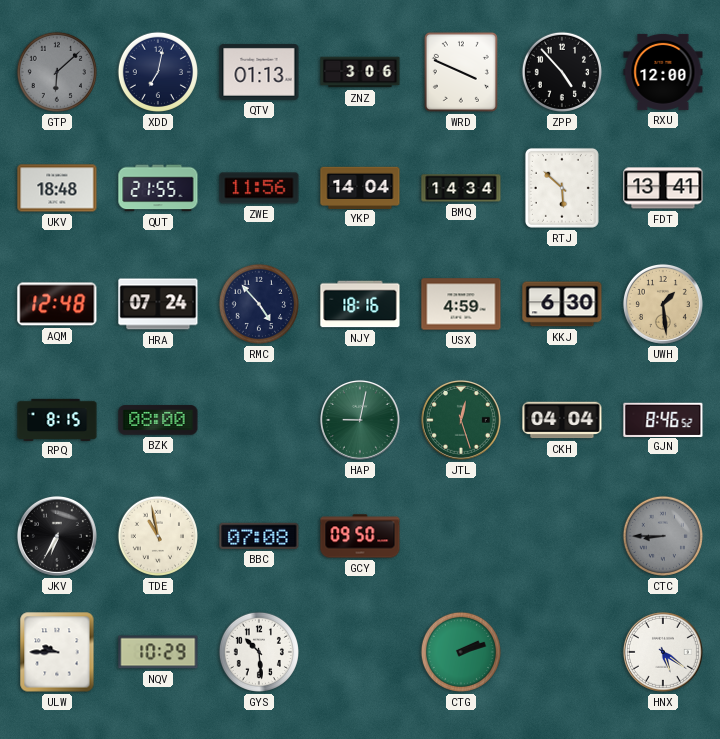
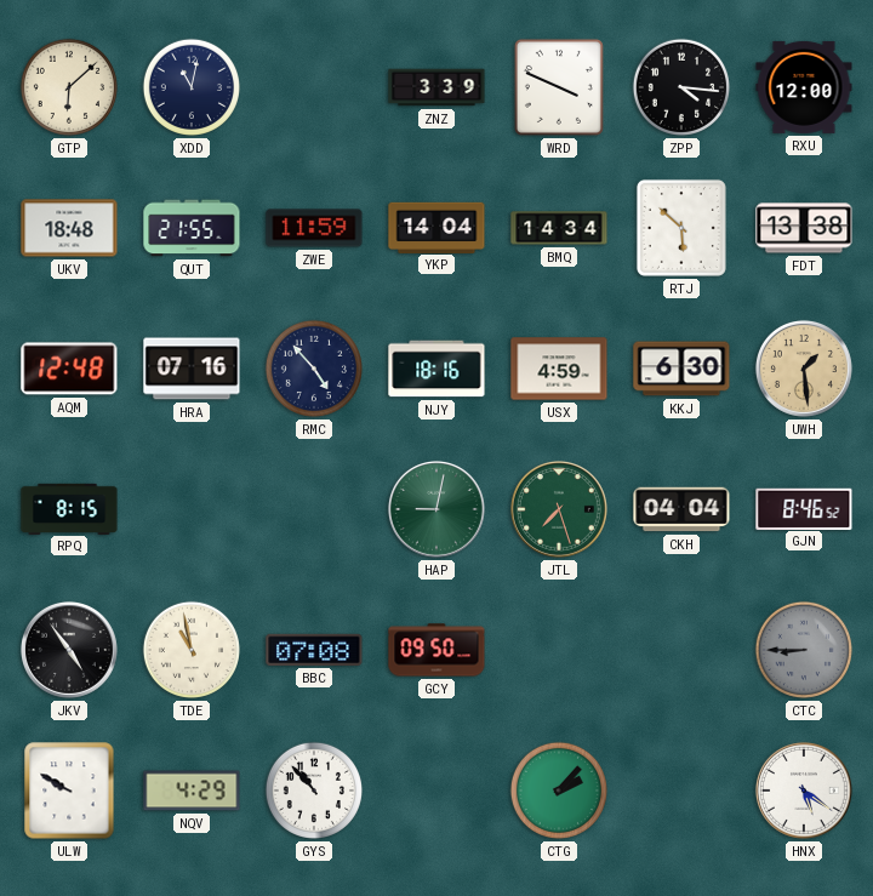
GTP dial: grey -> cream (69, 87)
XDD: 7:02 -> 11:02 (192, 87)
QTV: 01:13 -> none (259, 72)
ZNZ: 3:06 -> 3:39 (436, 87)
ZPP: 4:53 -> 4:16 (681, 87)
ZWE: 11:56 -> 11:59 (314, 228)
FDT: 13:41 -> 13:38 (804, 228)
HRA: 07:24 -> 07:16 (192, 369)
BZK: 08:00 -> none (158, 420)
JTL: 12:27 -> 7:27 (559, 509)
JKV: 6:35 -> 4:54 (69, 650)
ULW: 9:45 -> 9:50 (69, 791)
NQV: 10:29 -> 4:29 (192, 791)
GYS: 10:29 -> 10:53 (314, 791)
CTG: 2:12 -> 2:07 (559, 791)
